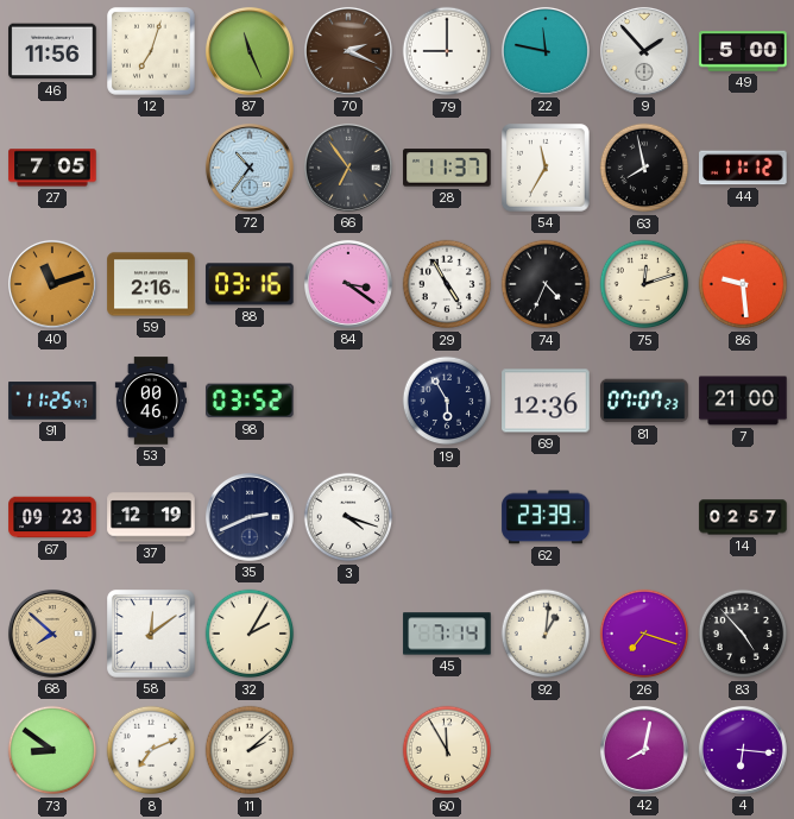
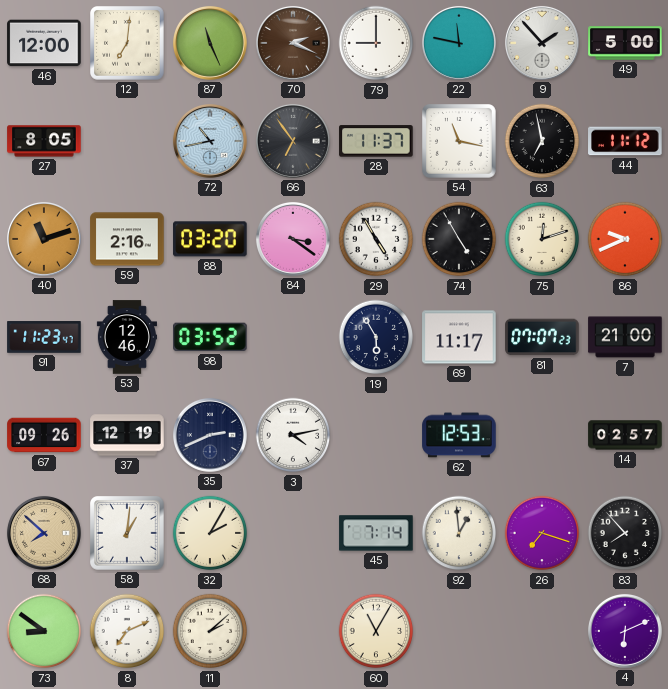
46: 11:56 -> 12:00 (44, 43)
12: 7:03 -> 7:01 (127, 43)
27: 7:05 -> 8:05 (44, 141)
72: 10:36 -> 10:43 (210, 141)
54: 11:35 -> 11:17 (459, 141)
63: 7:58 -> 6:58 (542, 141)
88: 03:16 -> 03:20 (210, 239)
74: 4:34 -> 4:55 (459, 239)
86: 9:29 -> 9:41 (625, 239)
91: 11:25 -> 11:23 (44, 337)
53: 00:46 -> 12:46 (126, 337)
69: 12:36 -> 11:17 (459, 337)
67: 09:23 -> 09:26 (44, 435)
3: 4:18 -> 4:13 (293, 435)
62: 23:39 -> 12:53 (459, 435)
58: 12:09 -> 1:01 (127, 533)
92: 1:01 -> 12:59 (459, 533)
83: 4:53 -> 7:53 (625, 533)
60: 11:55 -> 11:05 (376, 631)
42: 8:02 -> none (644, 750)
4: 6:16 -> 6:11 (625, 631)
